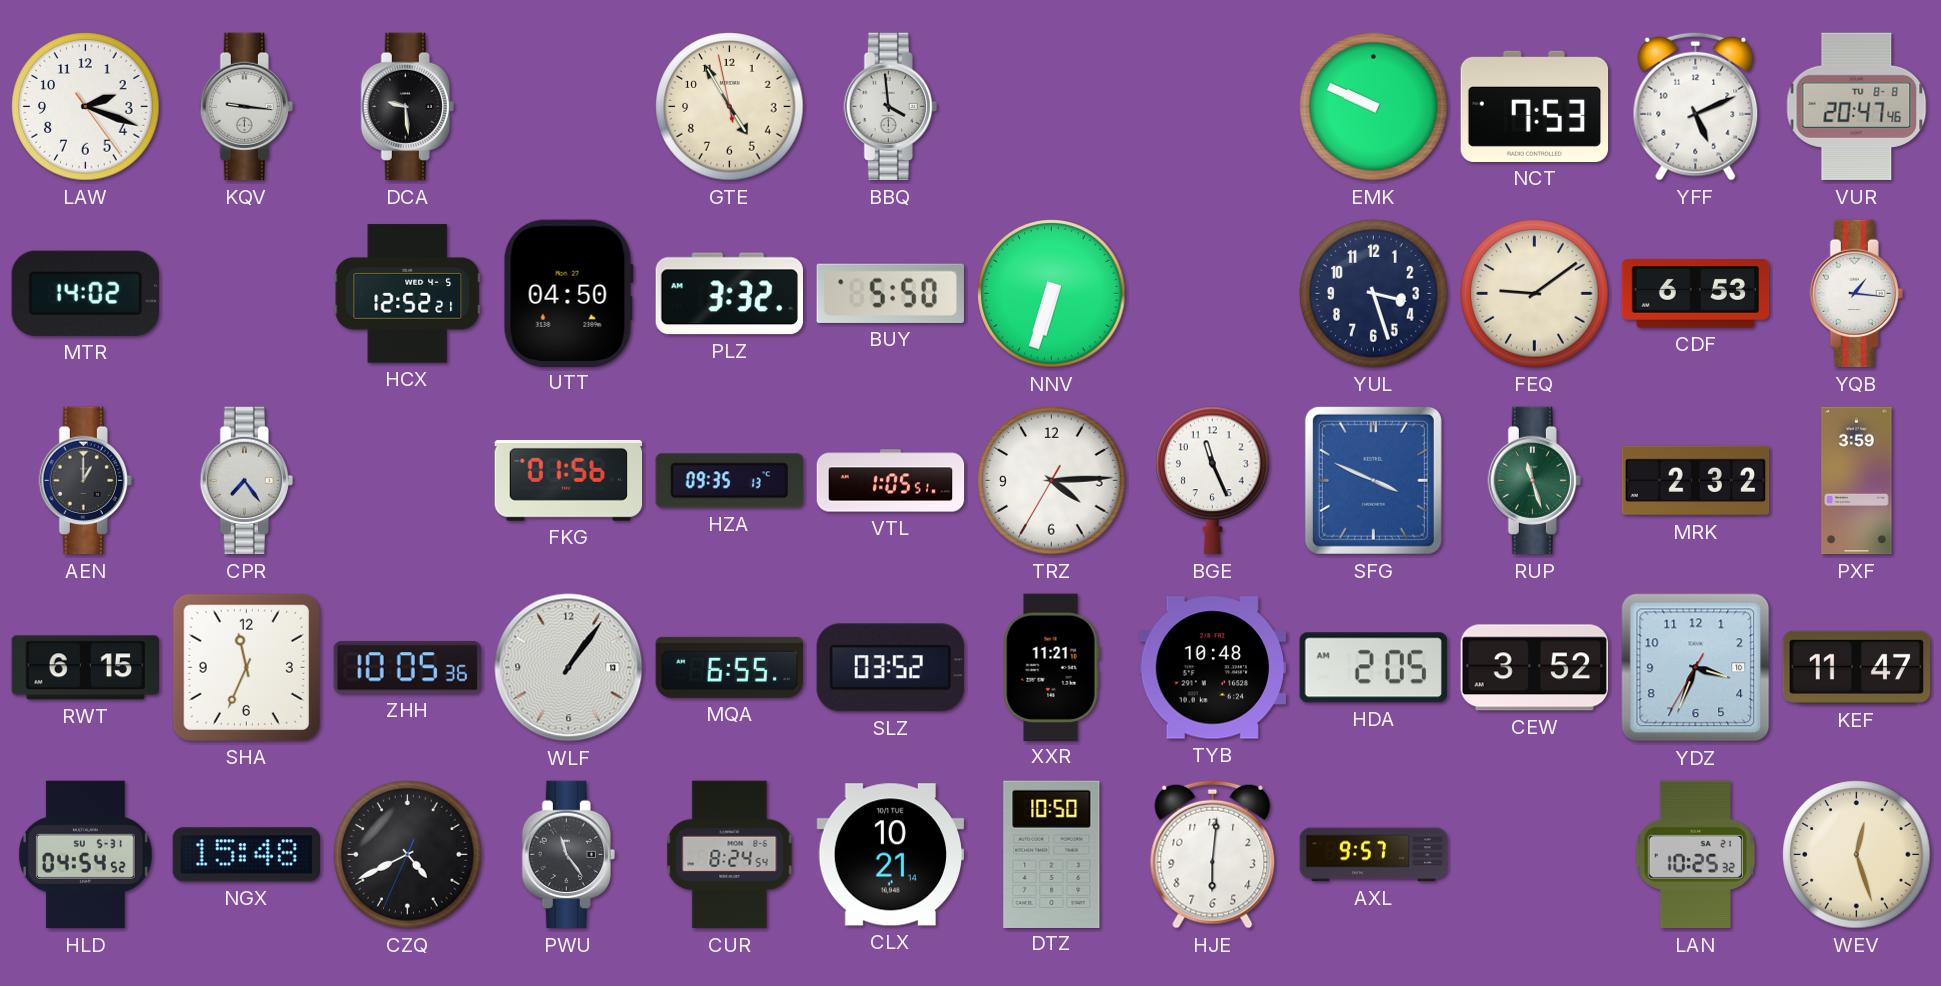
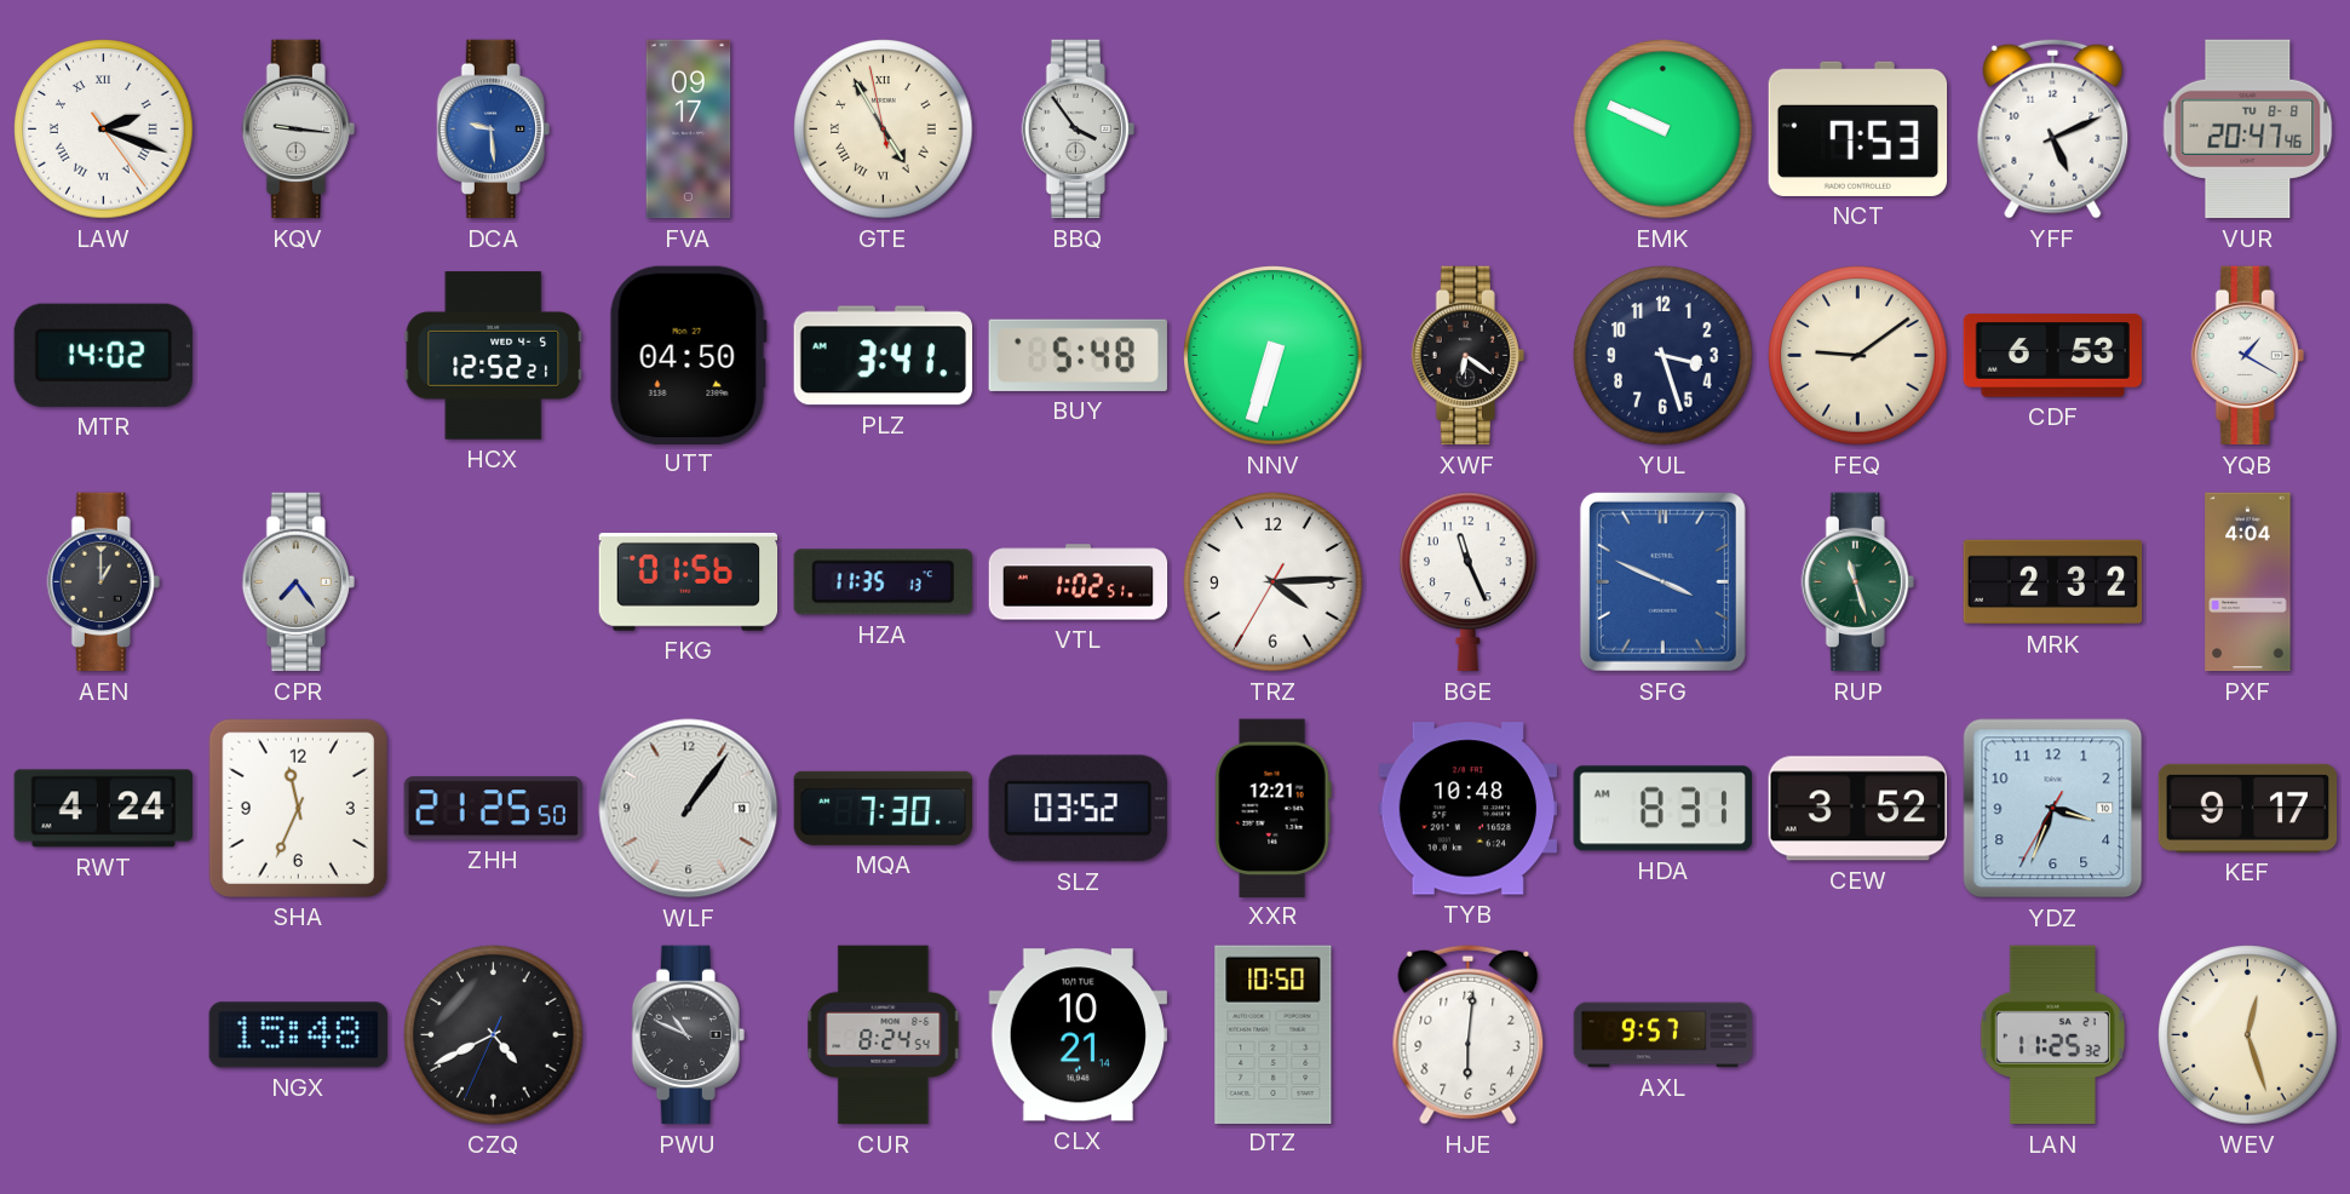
LAW numerals: Arabic -> Roman (104, 130)
DCA dial: black -> blue (493, 130)
FVA: none -> 09:17 (689, 130)
GTE numerals: Arabic -> Roman (884, 130)
BBQ: 3:59 -> 3:54 (1078, 130)
PLZ: 3:32 -> 3:41 (883, 356)
BUY: 5:50 -> 5:48 (1078, 355)
XWF: none -> 6:21 (1467, 356)
YQB: 1:16 -> 1:20 (2247, 356)
HZA: 09:35 -> 11:35 (883, 582)
VTL: 1:05 -> 1:02 (1079, 582)
PXF: 3:59 -> 4:04 (2248, 582)
RWT: 6:15 -> 4:24 (103, 809)
ZHH: 10:05 -> 21:25 (493, 809)
MQA: 6:55 -> 7:30 (884, 808)
XXR: 11:21 -> 12:21 (1272, 808)
HDA: 2:05 -> 8:31 (1662, 809)
KEF: 11:47 -> 9:17 (2248, 808)
HLD: 04:54 -> none (85, 855)
PWU: 11:24 -> 10:49 (688, 1035)
LAN: 10:25 -> 11:25 (2052, 1035)
